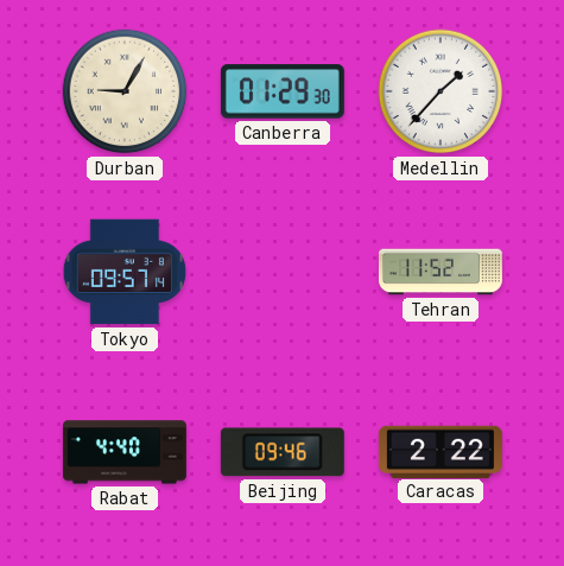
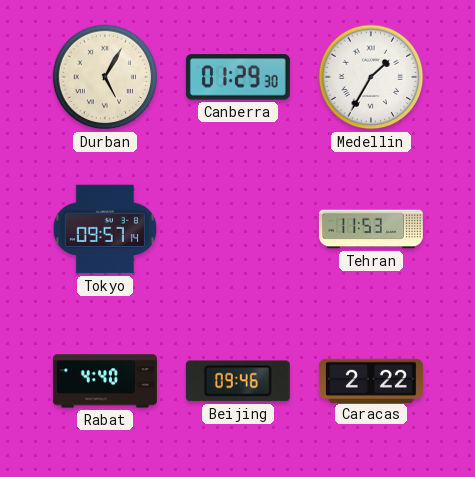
Durban: 9:05 -> 5:05 (105, 77)
Medellin: 1:37 -> 1:35 (371, 77)
Tehran: 11:52 -> 11:53 (371, 229)
